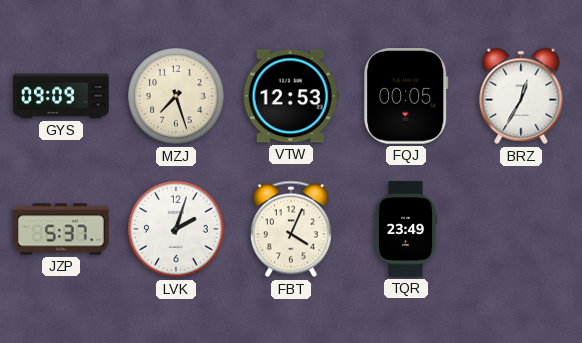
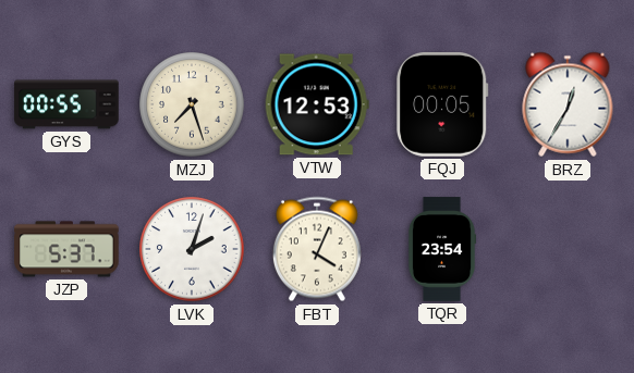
GYS: 09:09 -> 00:55 (66, 104)
TQR: 23:49 -> 23:54 (442, 249)
